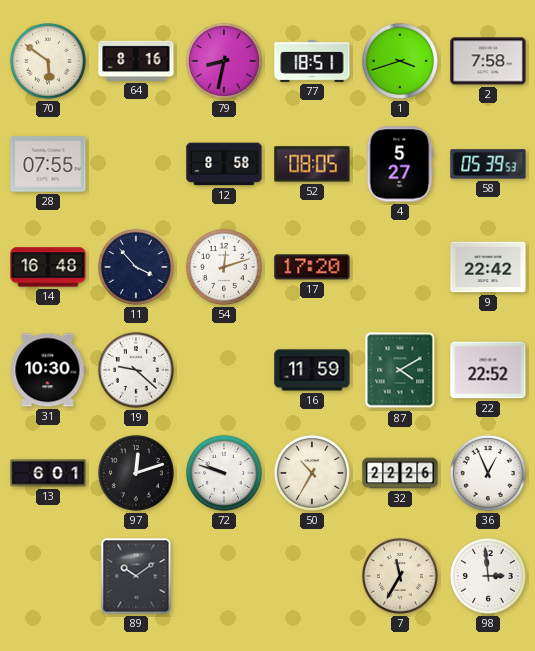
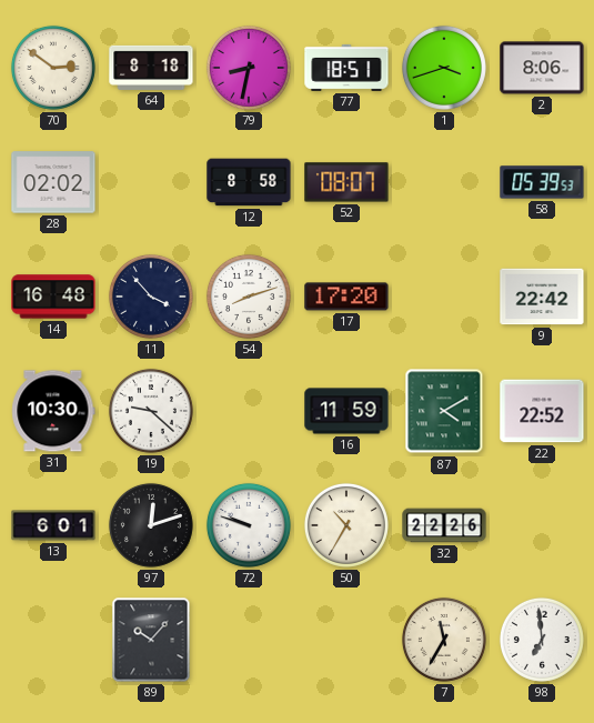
70: 5:51 -> 2:51 (53, 68)
64: 8:16 -> 8:18 (151, 68)
2: 7:58 -> 8:06 (542, 68)
28: 07:55 -> 02:02 (53, 182)
52: 08:05 -> 08:07 (346, 182)
4: 5:27 -> none (400, 164)
54: 12:12 -> 8:12 (249, 297)
36: 12:56 -> none (488, 473)
89: 10:09 -> 10:07 (151, 640)
98: 2:59 -> 6:59 (542, 640)
